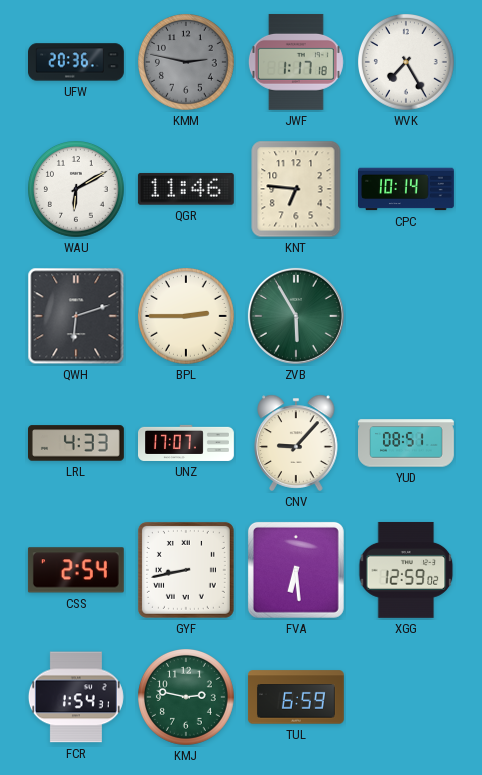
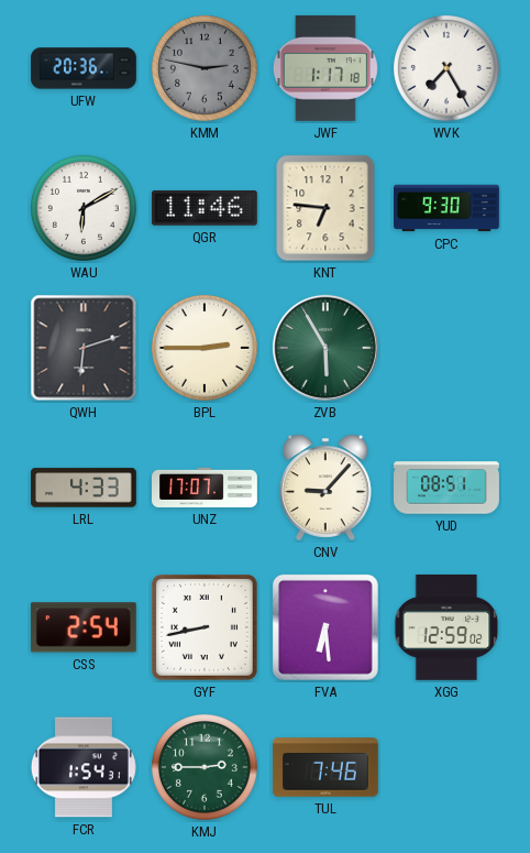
CPC: 10:14 -> 9:30 (448, 208)
KMJ: 2:47 -> 2:45 (206, 768)
TUL: 6:59 -> 7:46 (325, 767)
